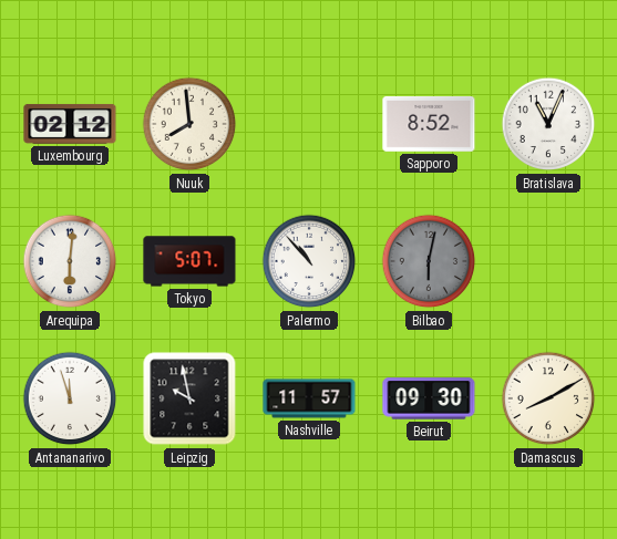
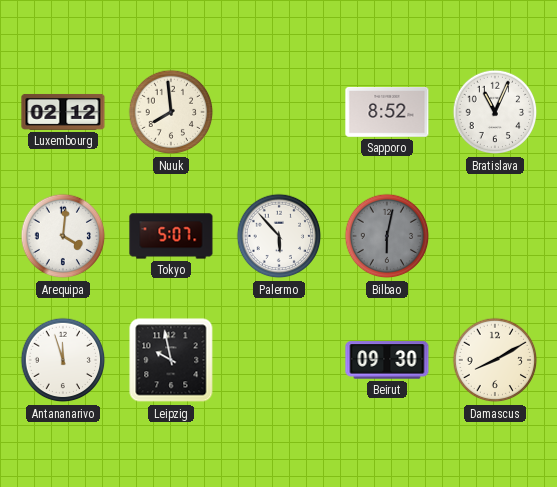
Arequipa: 6:01 -> 4:01 (63, 236)
Palermo: 10:53 -> 5:53 (279, 236)
Nashville: 11:57 -> none (309, 398)
